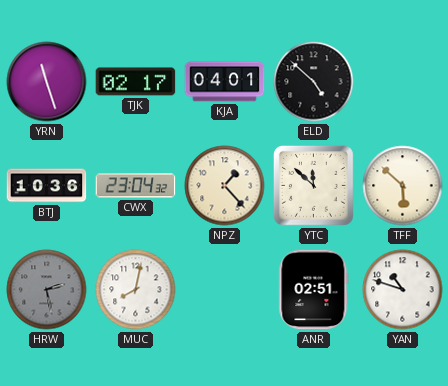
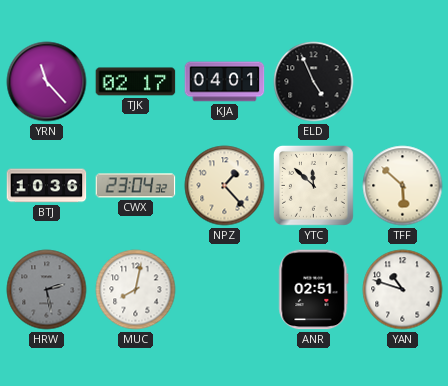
YRN: 11:27 -> 11:23 (47, 82)
ELD: 4:52 -> 4:56 (314, 82)
